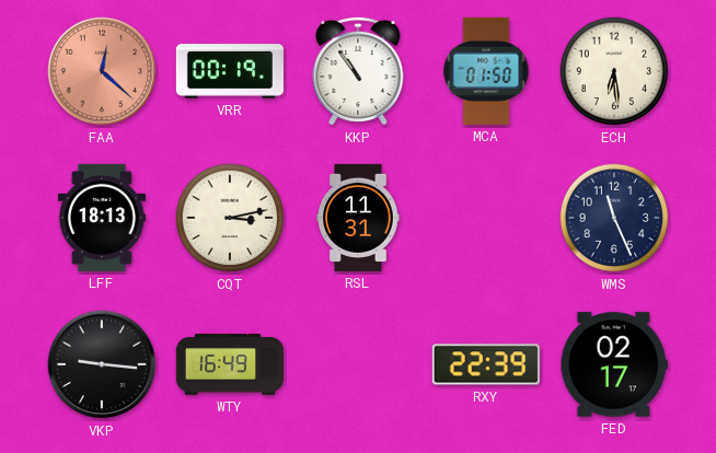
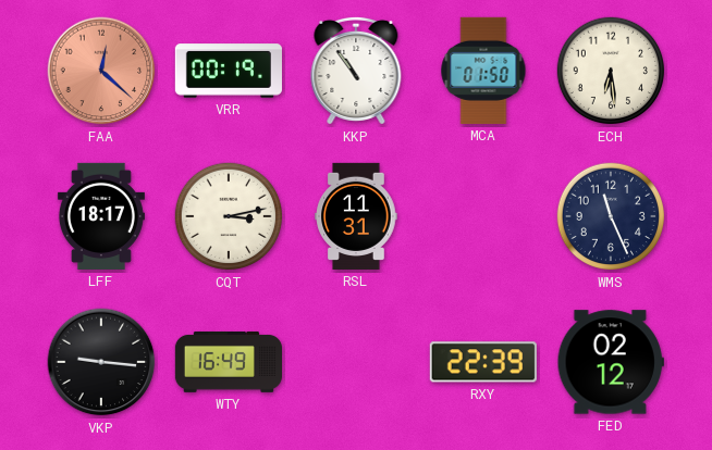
LFF: 18:13 -> 18:17 (101, 216)
FED: 02:17 -> 02:12 (611, 362)
